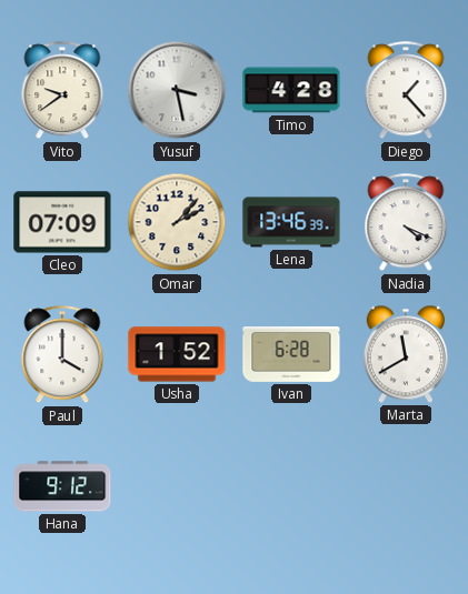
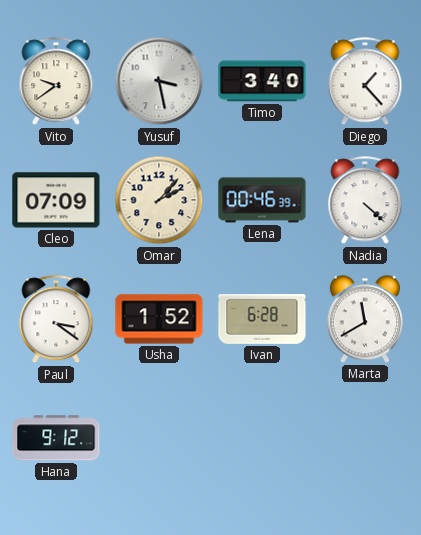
Timo: 4:28 -> 3:40 (262, 81)
Lena: 13:46 -> 00:46 (262, 200)
Nadia: 4:19 -> 4:22 (365, 201)
Paul: 4:00 -> 3:21 (56, 320)
